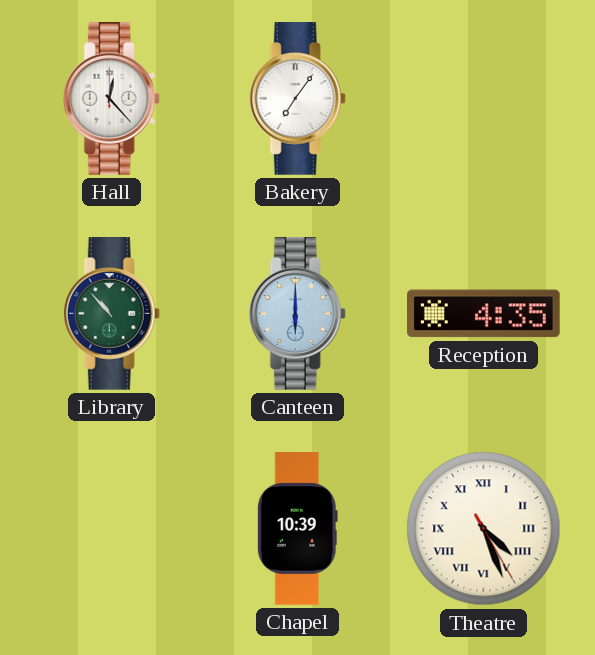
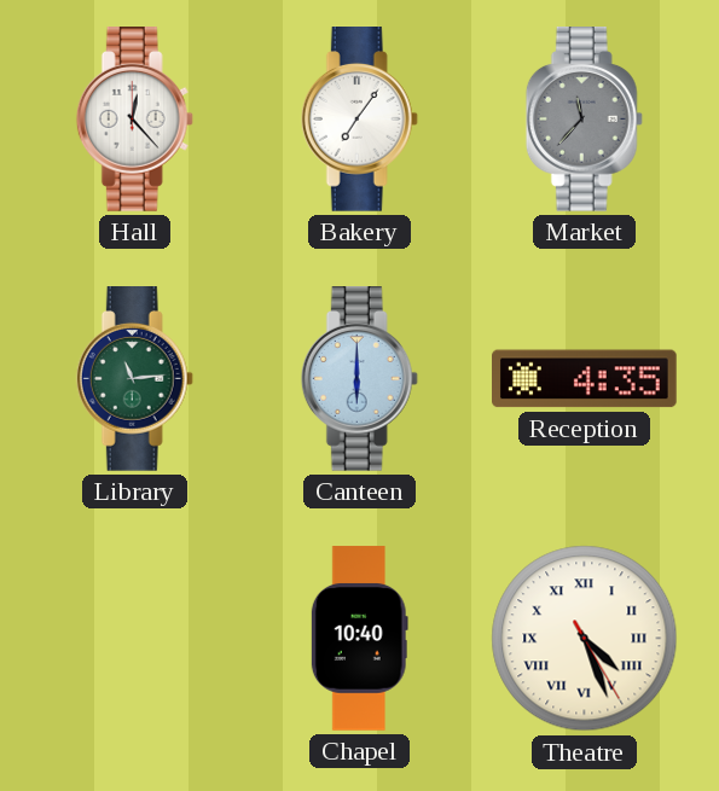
Market: none -> 11:37 (584, 120)
Library: 10:53 -> 11:14 (134, 379)
Chapel: 10:39 -> 10:40 (359, 639)
